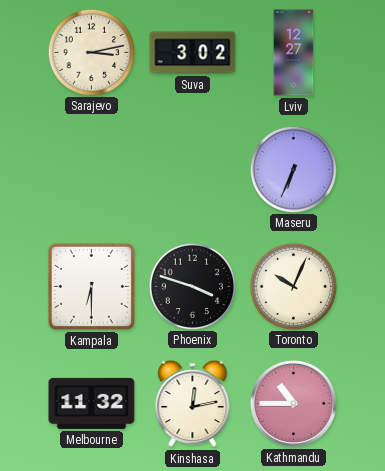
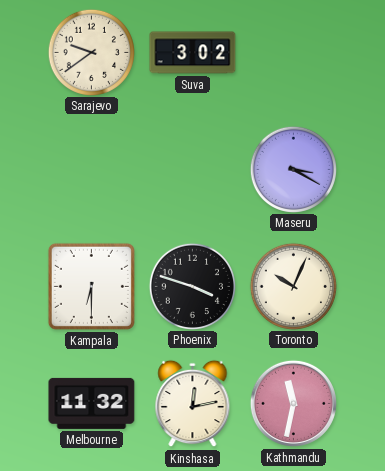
Sarajevo: 3:13 -> 9:39 (91, 52)
Lviv: 12:27 -> none (294, 53)
Maseru: 6:34 -> 3:20 (293, 169)
Kathmandu: 10:45 -> 11:32 (293, 403)
